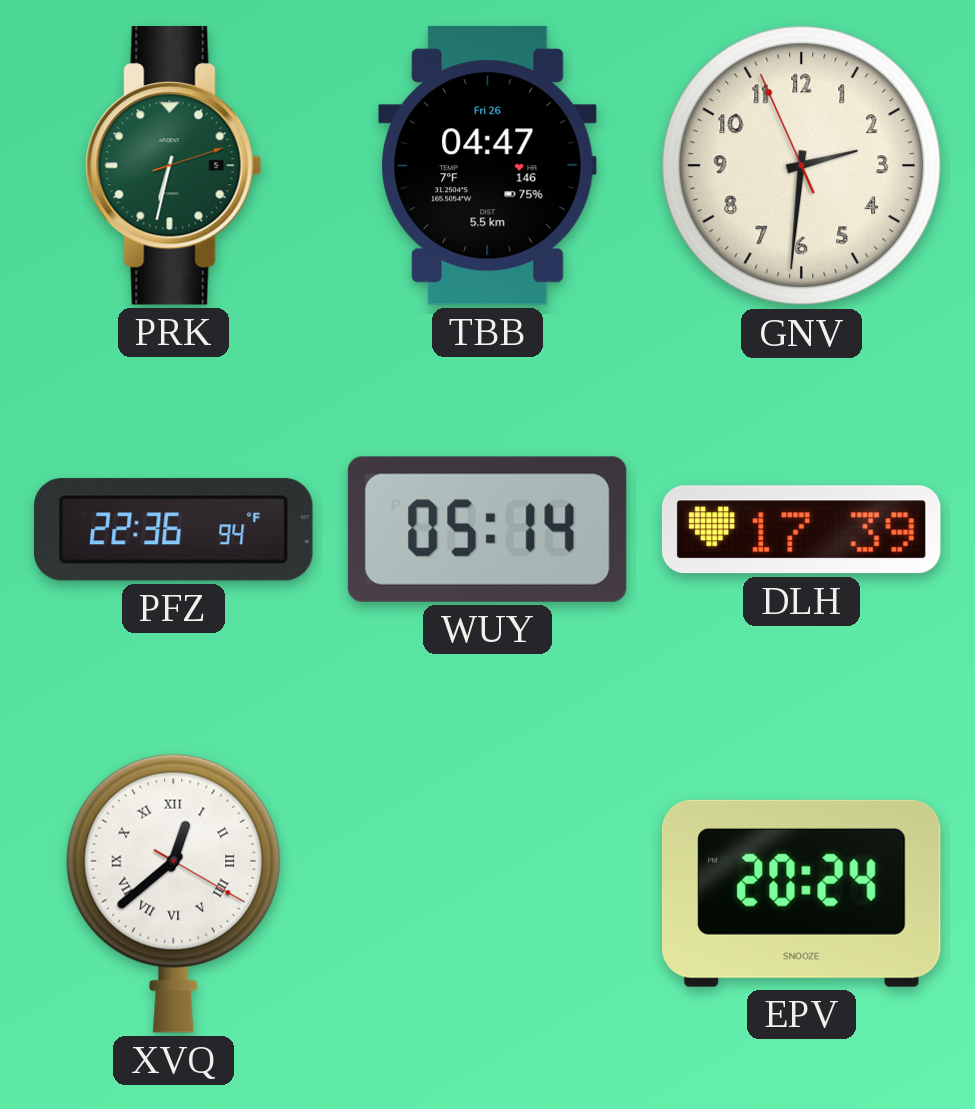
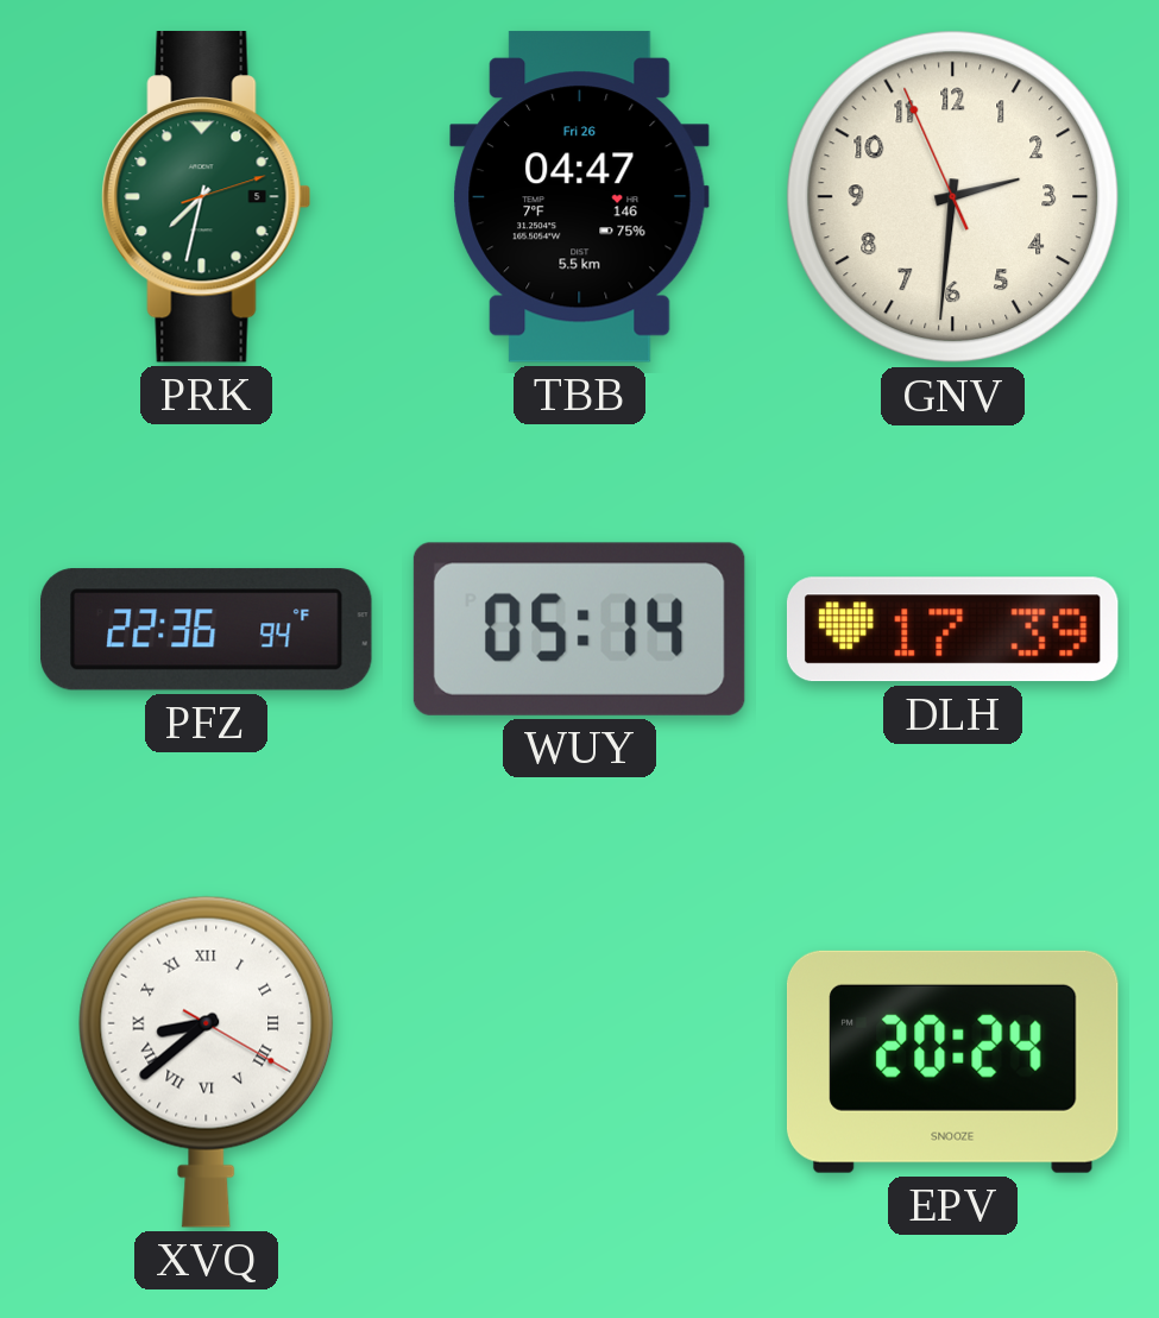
PRK: 6:32 -> 7:32 (207, 197)
XVQ: 12:38 -> 8:38 (207, 1061)
